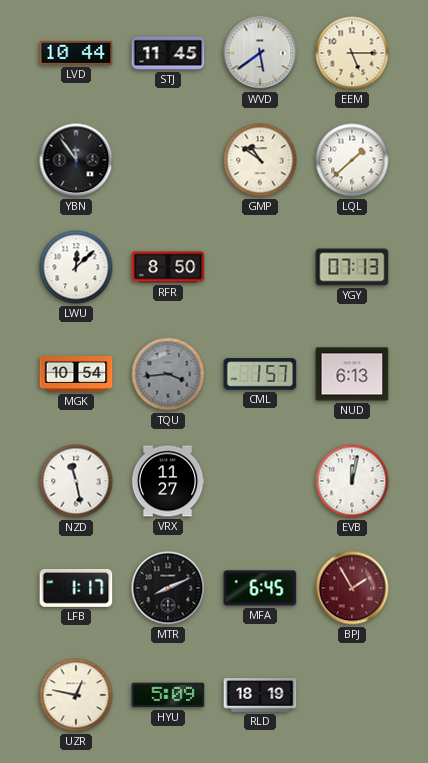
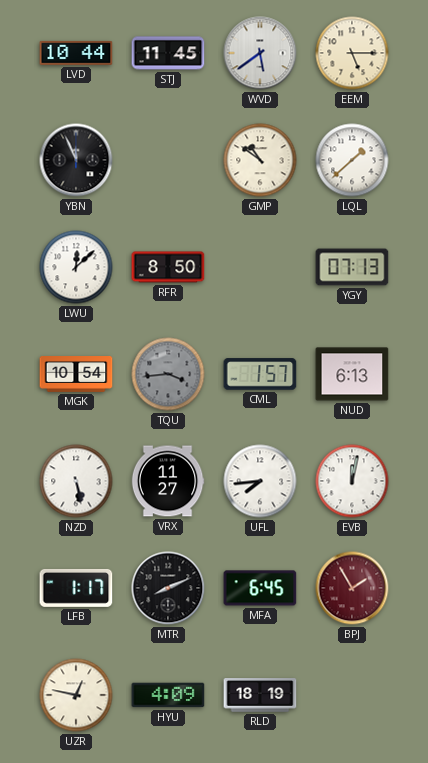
YBN: 11:54 -> 11:56 (76, 160)
NZD: 11:28 -> 5:28 (76, 481)
UFL: none -> 7:44 (260, 481)
HYU: 5:09 -> 4:09 (168, 695)
